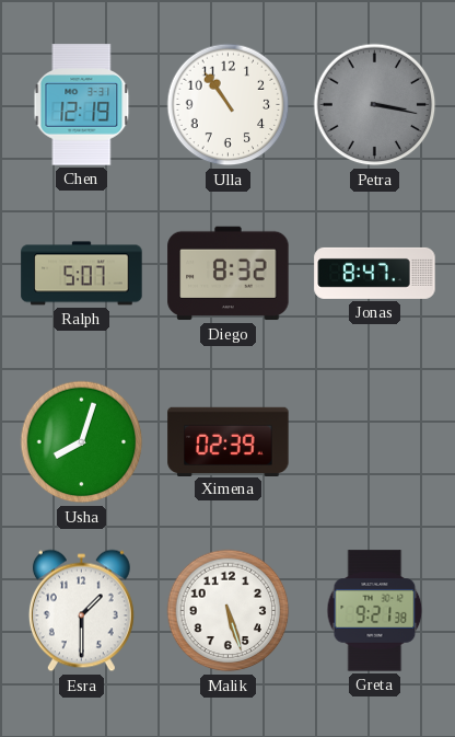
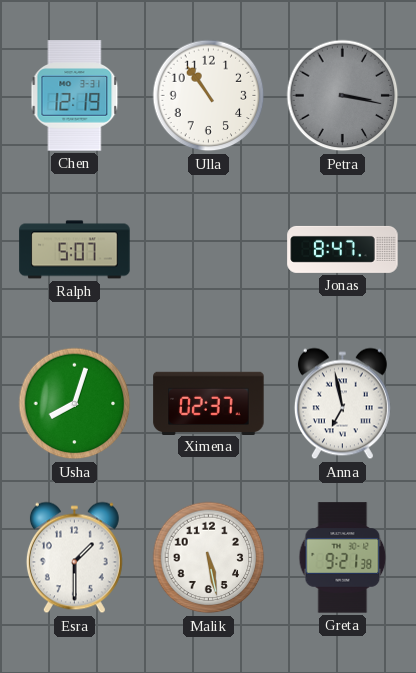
Diego: 8:32 -> none (229, 274)
Ximena: 02:39 -> 02:37 (209, 403)
Anna: none -> 6:58 (342, 404)
Malik: 5:27 -> 5:28 (209, 558)
